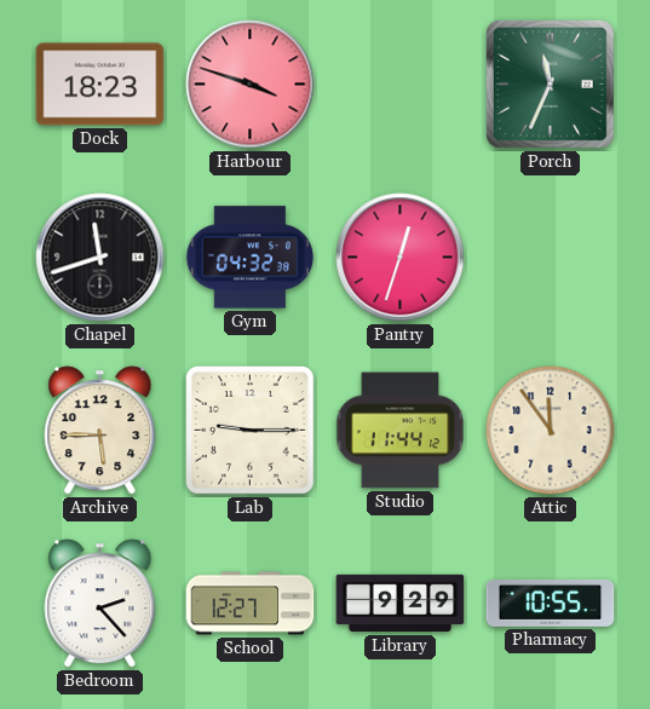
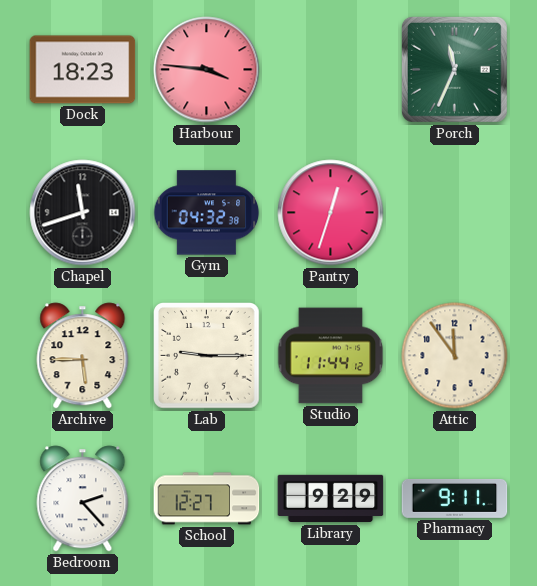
Harbour: 3:48 -> 3:46 (207, 70)
Pharmacy: 10:55 -> 9:11 (455, 498)
